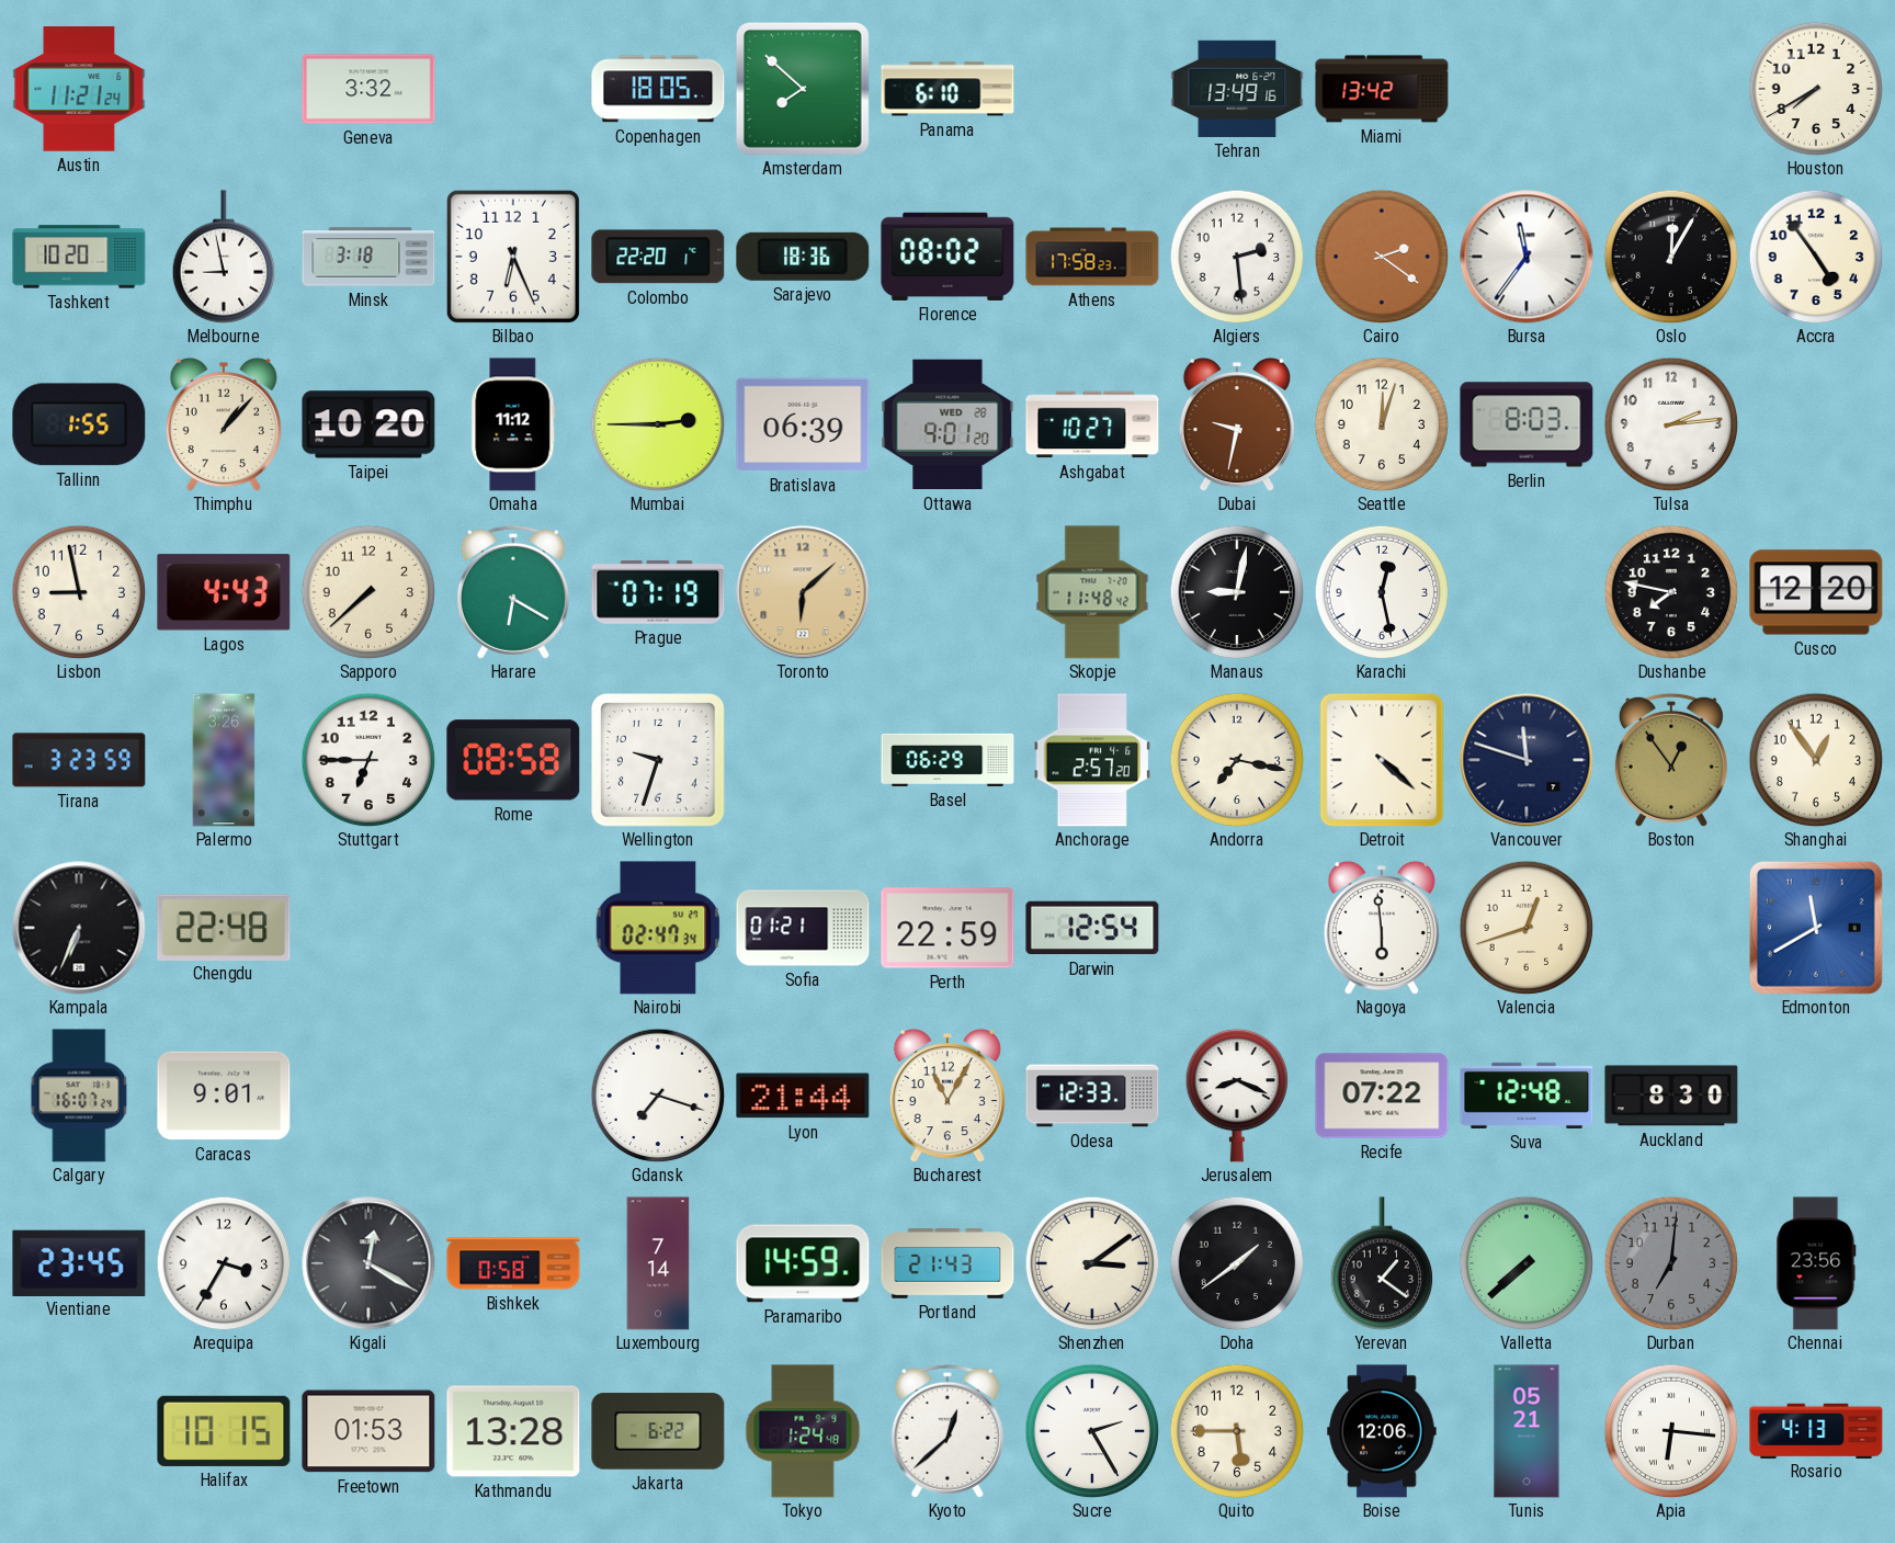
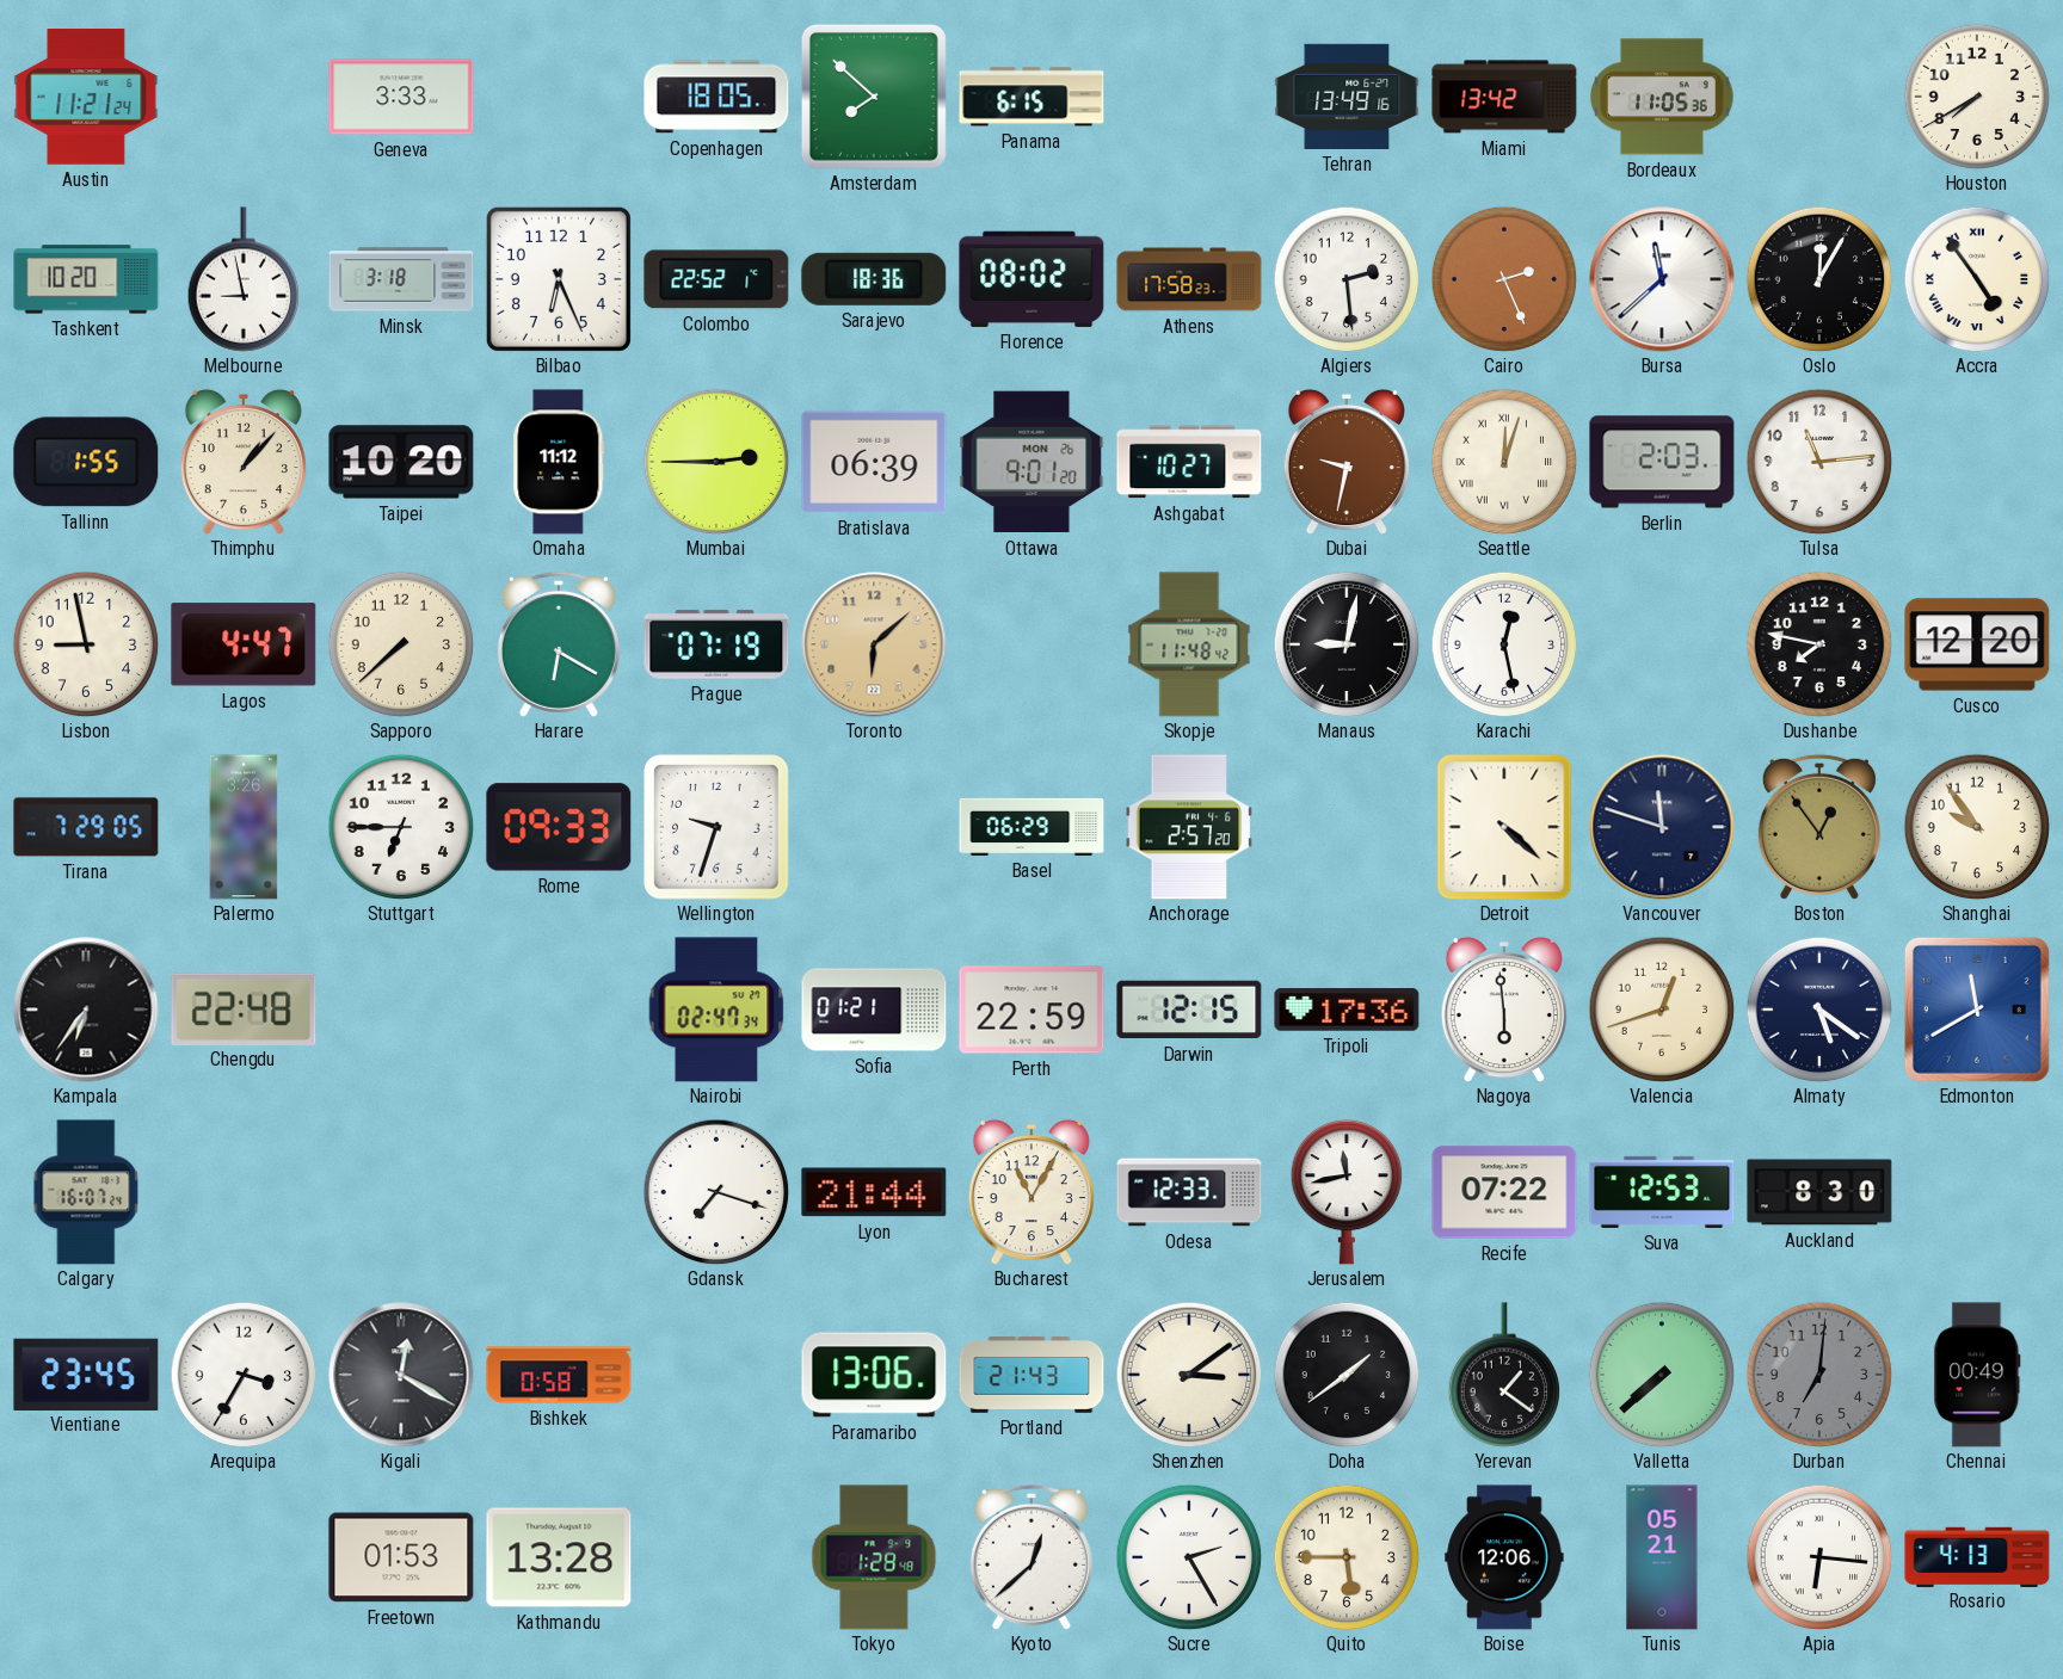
Geneva: 3:32 -> 3:33 (401, 97)
Panama: 6:10 -> 6:15 (1031, 97)
Bordeaux: none -> 11:05 (1663, 97)
Colombo: 22:20 -> 22:52 (716, 279)
Cairo: 2:21 -> 2:26 (1504, 279)
Bursa: 11:36 -> 11:38 (1662, 279)
Accra numerals: Arabic -> Roman (1977, 279)
Ottawa date: WED 28 -> MON 26 (1031, 462)
Seattle numerals: Arabic -> Roman (1504, 462)
Berlin: 8:03 -> 2:03 (1662, 462)
Tulsa: 2:14 -> 11:14 (1819, 462)
Lagos: 4:43 -> 4:47 (244, 644)
Tirana: 3:23 -> 7:29 (86, 827)
Rome: 08:58 -> 09:33 (559, 827)
Andorra: 7:17 -> none (1237, 760)
Shanghai: 12:54 -> 9:54 (1977, 827)
Kampala: 6:34 -> 6:36 (86, 1010)
Darwin: 12:54 -> 12:15 (1189, 1010)
Tripoli: none -> 17:36 (1347, 1010)
Almaty: none -> 5:21 (1819, 1010)
Caracas: 9:01 -> none (224, 1096)
Jerusalem: 8:19 -> 11:43 (1347, 1192)
Suva: 12:48 -> 12:53 (1662, 1192)
Luxembourg: 7:14 -> none (658, 1263)
Paramaribo: 14:59 -> 13:06 (874, 1375)
Chennai: 23:56 -> 00:49 (1977, 1375)
Halifax: 10:15 -> none (224, 1431)
Jakarta: 6:22 -> none (658, 1431)
Tokyo: 1:24 -> 1:28 (874, 1557)
